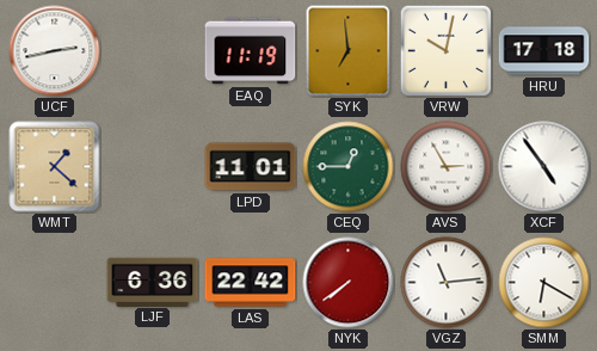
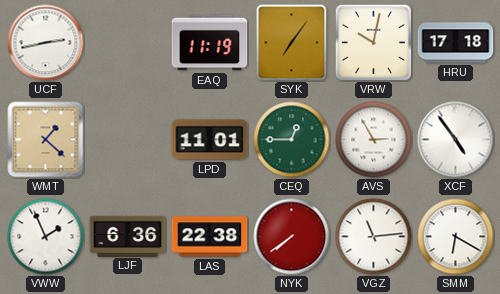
SYK: 6:59 -> 7:06 (292, 43)
VWW: none -> 1:56 (46, 237)
LAS: 22:42 -> 22:38 (210, 237)
